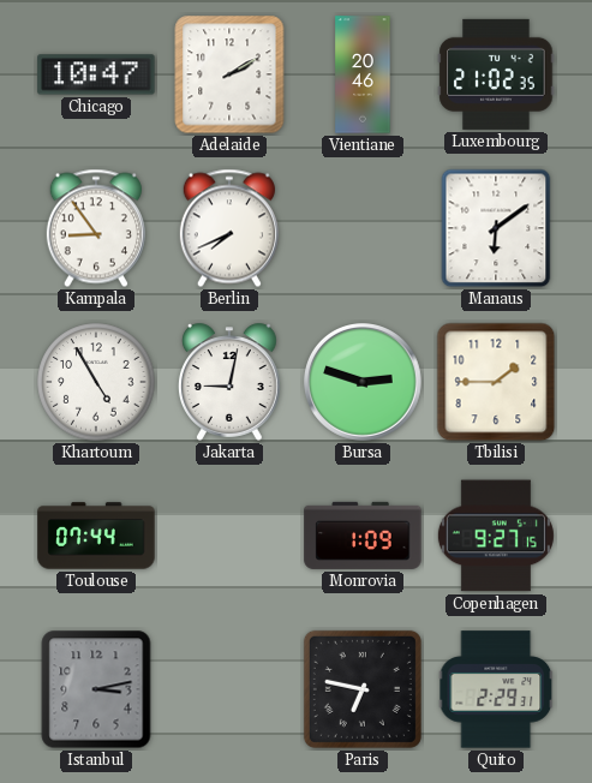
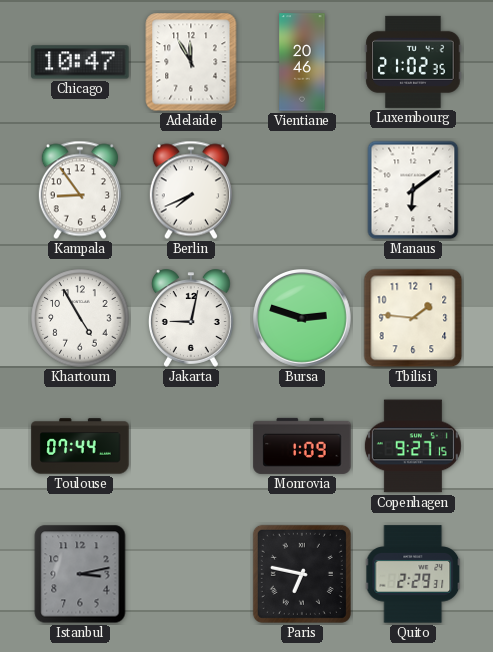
Adelaide: 2:10 -> 11:55 (191, 62)
Tbilisi: 1:45 -> 1:46 (413, 318)
